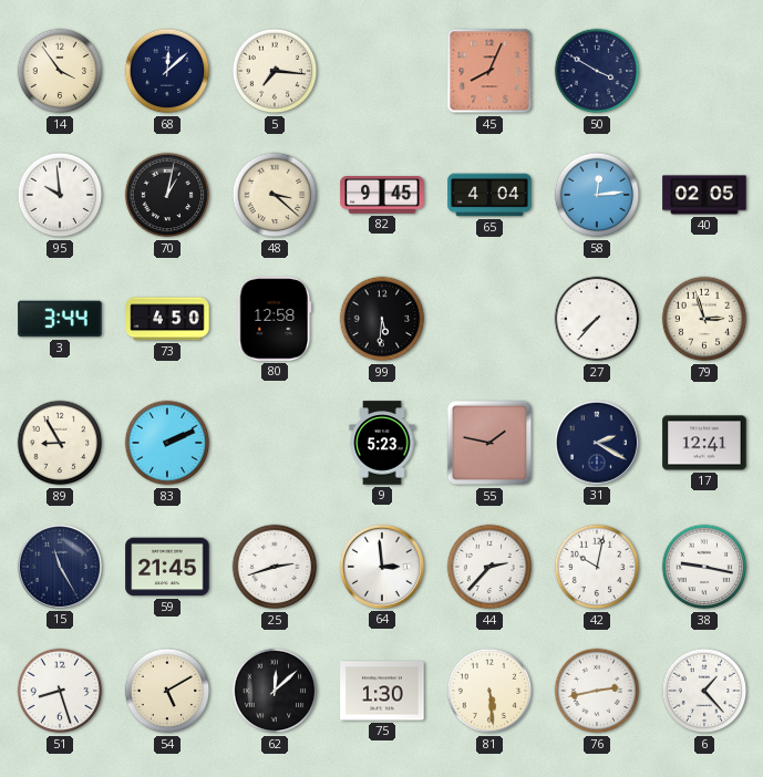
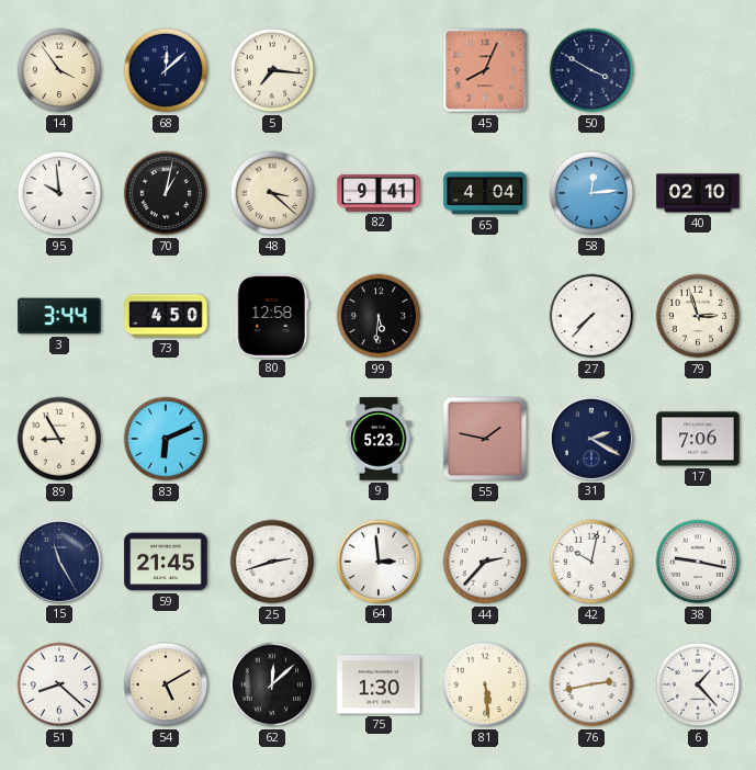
82: 9:45 -> 9:41 (379, 194)
40: 02:05 -> 02:10 (698, 193)
83: 2:11 -> 6:11 (166, 439)
17: 12:41 -> 7:06 (698, 439)
51: 8:27 -> 8:22 (59, 684)
